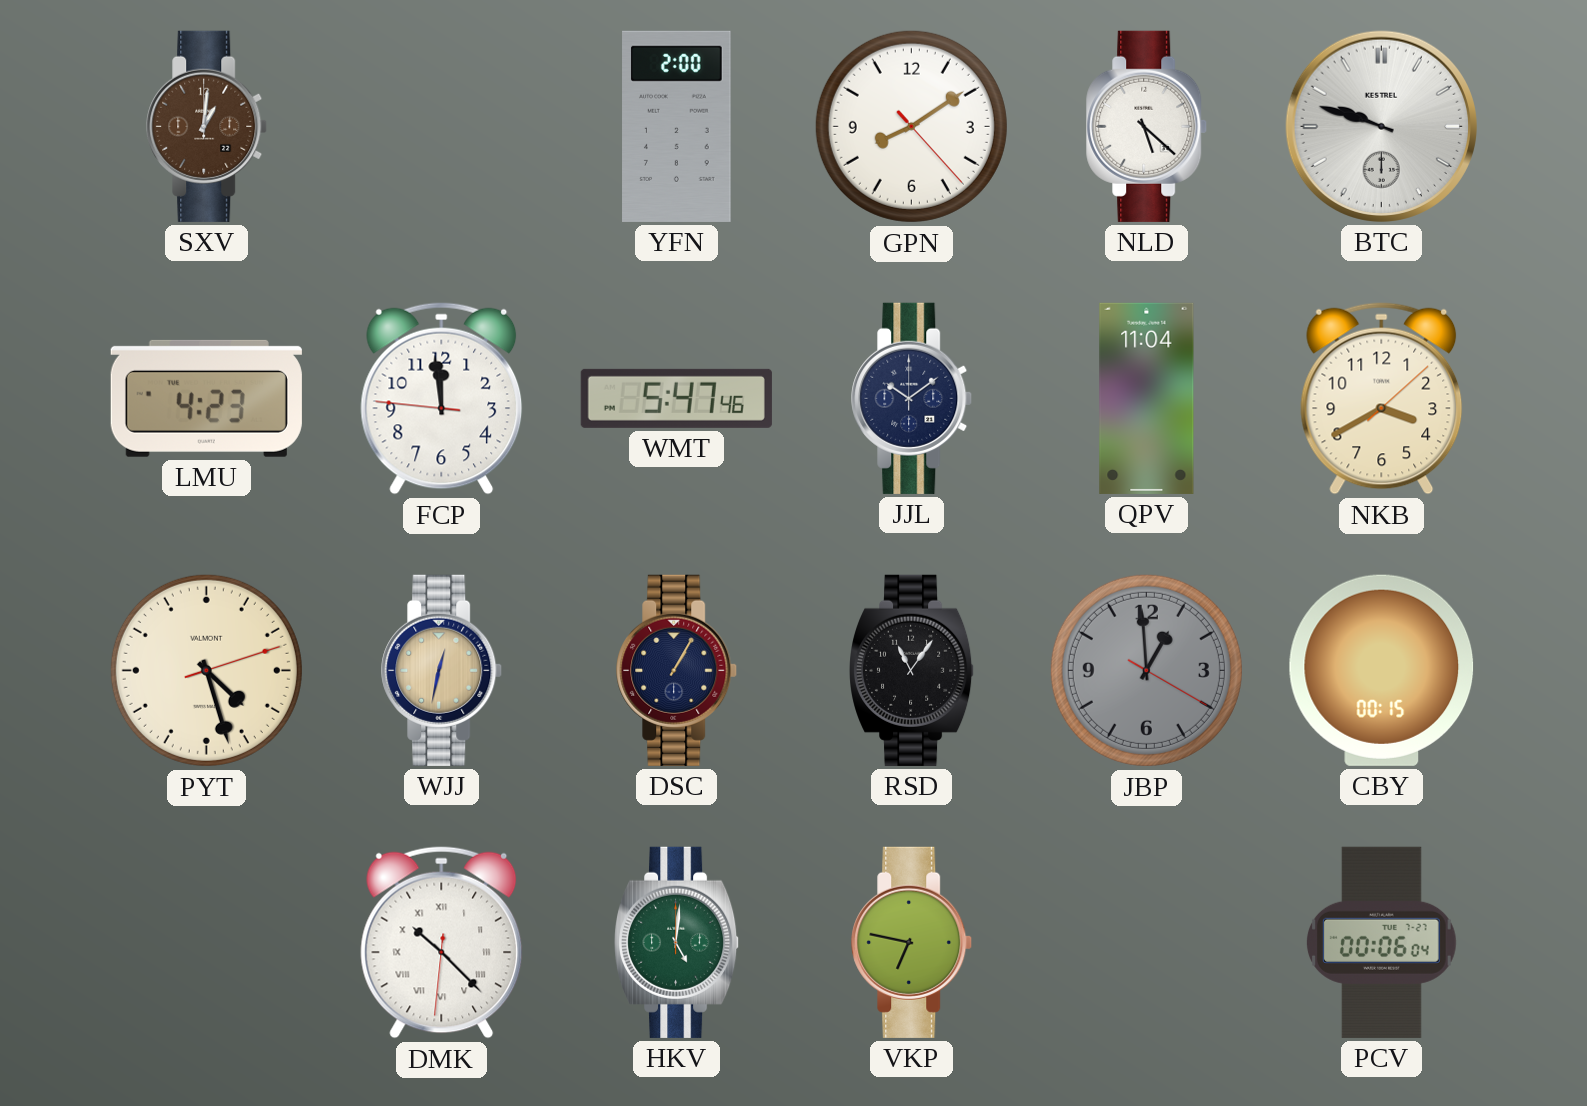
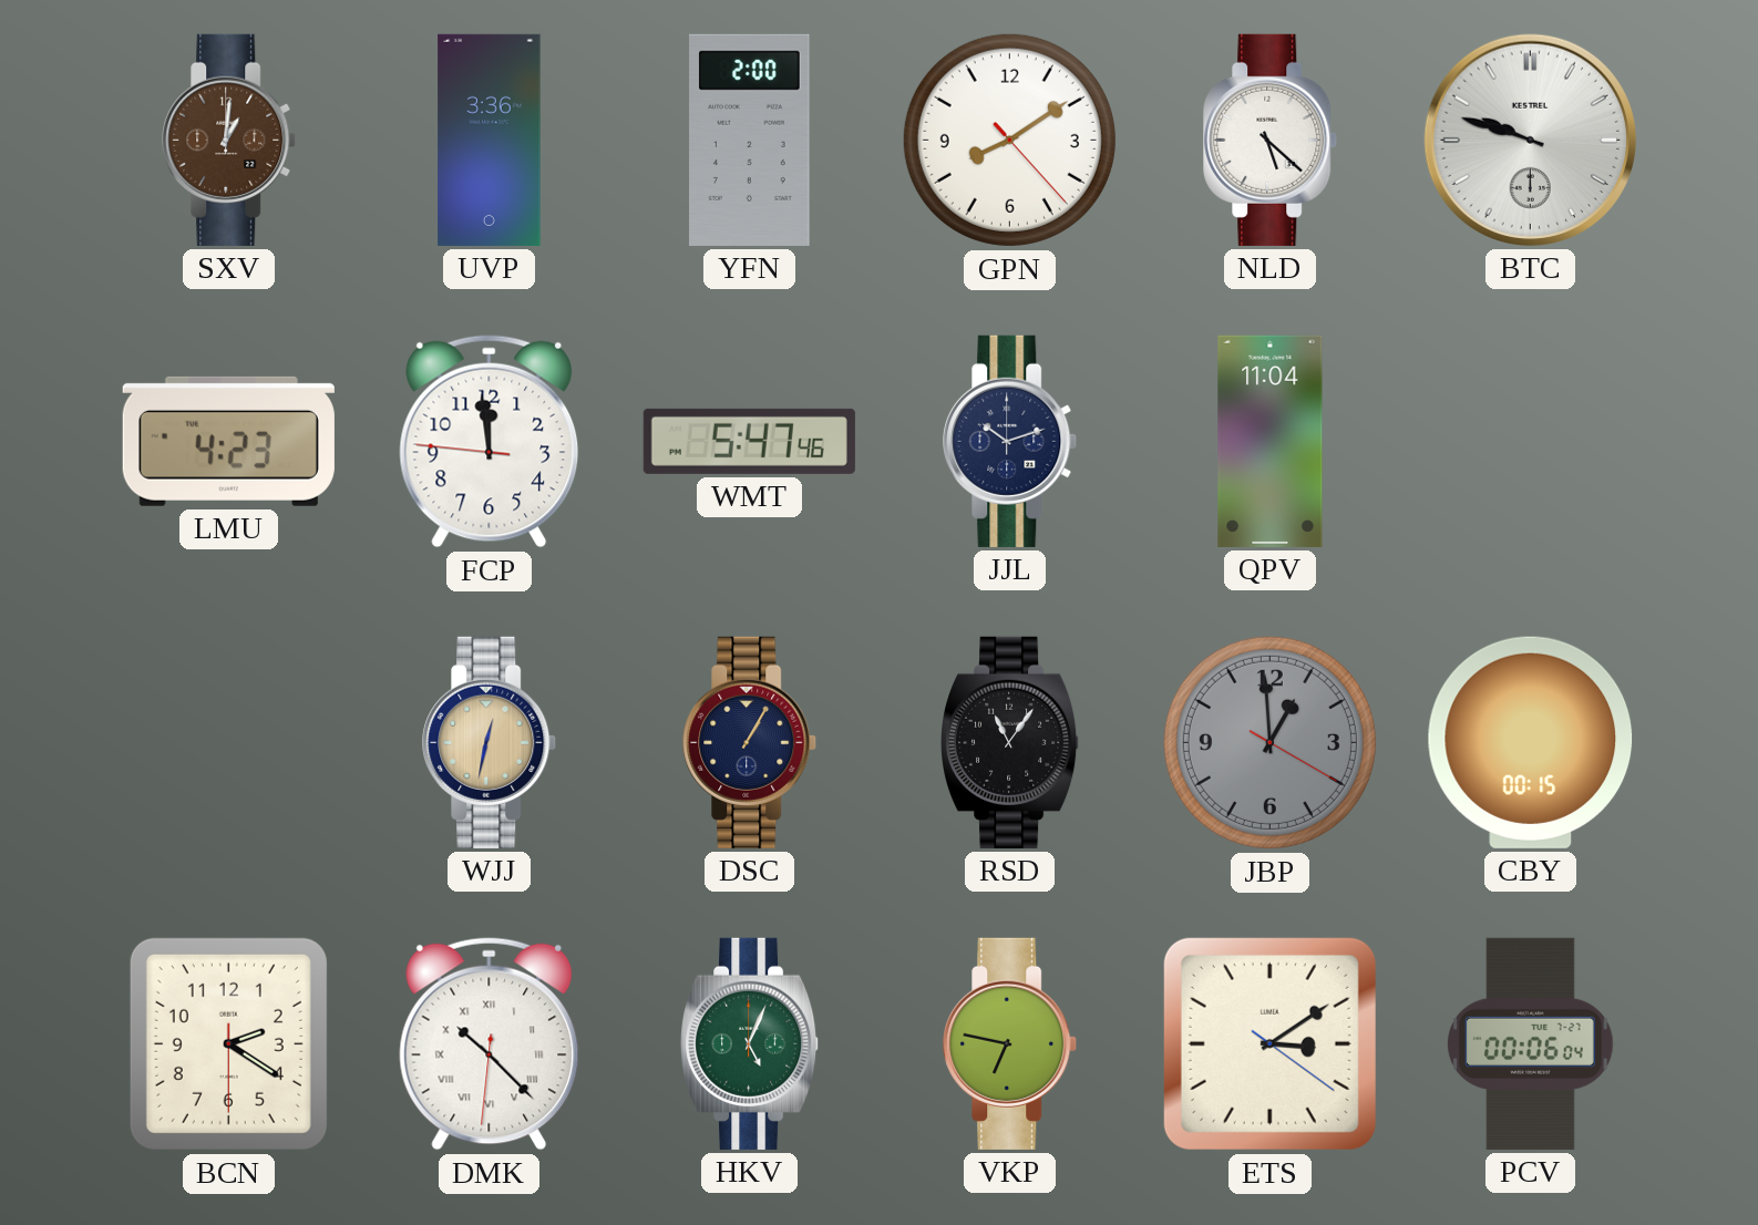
UVP: none -> 3:36 (490, 140)
JJL: 10:09 -> 10:12 (1010, 441)
NKB: 3:40 -> none (1382, 398)
PYT: 4:27 -> none (206, 670)
BCN: none -> 2:20 (228, 1043)
HKV: 5:01 -> 5:04 (751, 1043)
ETS: none -> 3:09 (1269, 1043)
